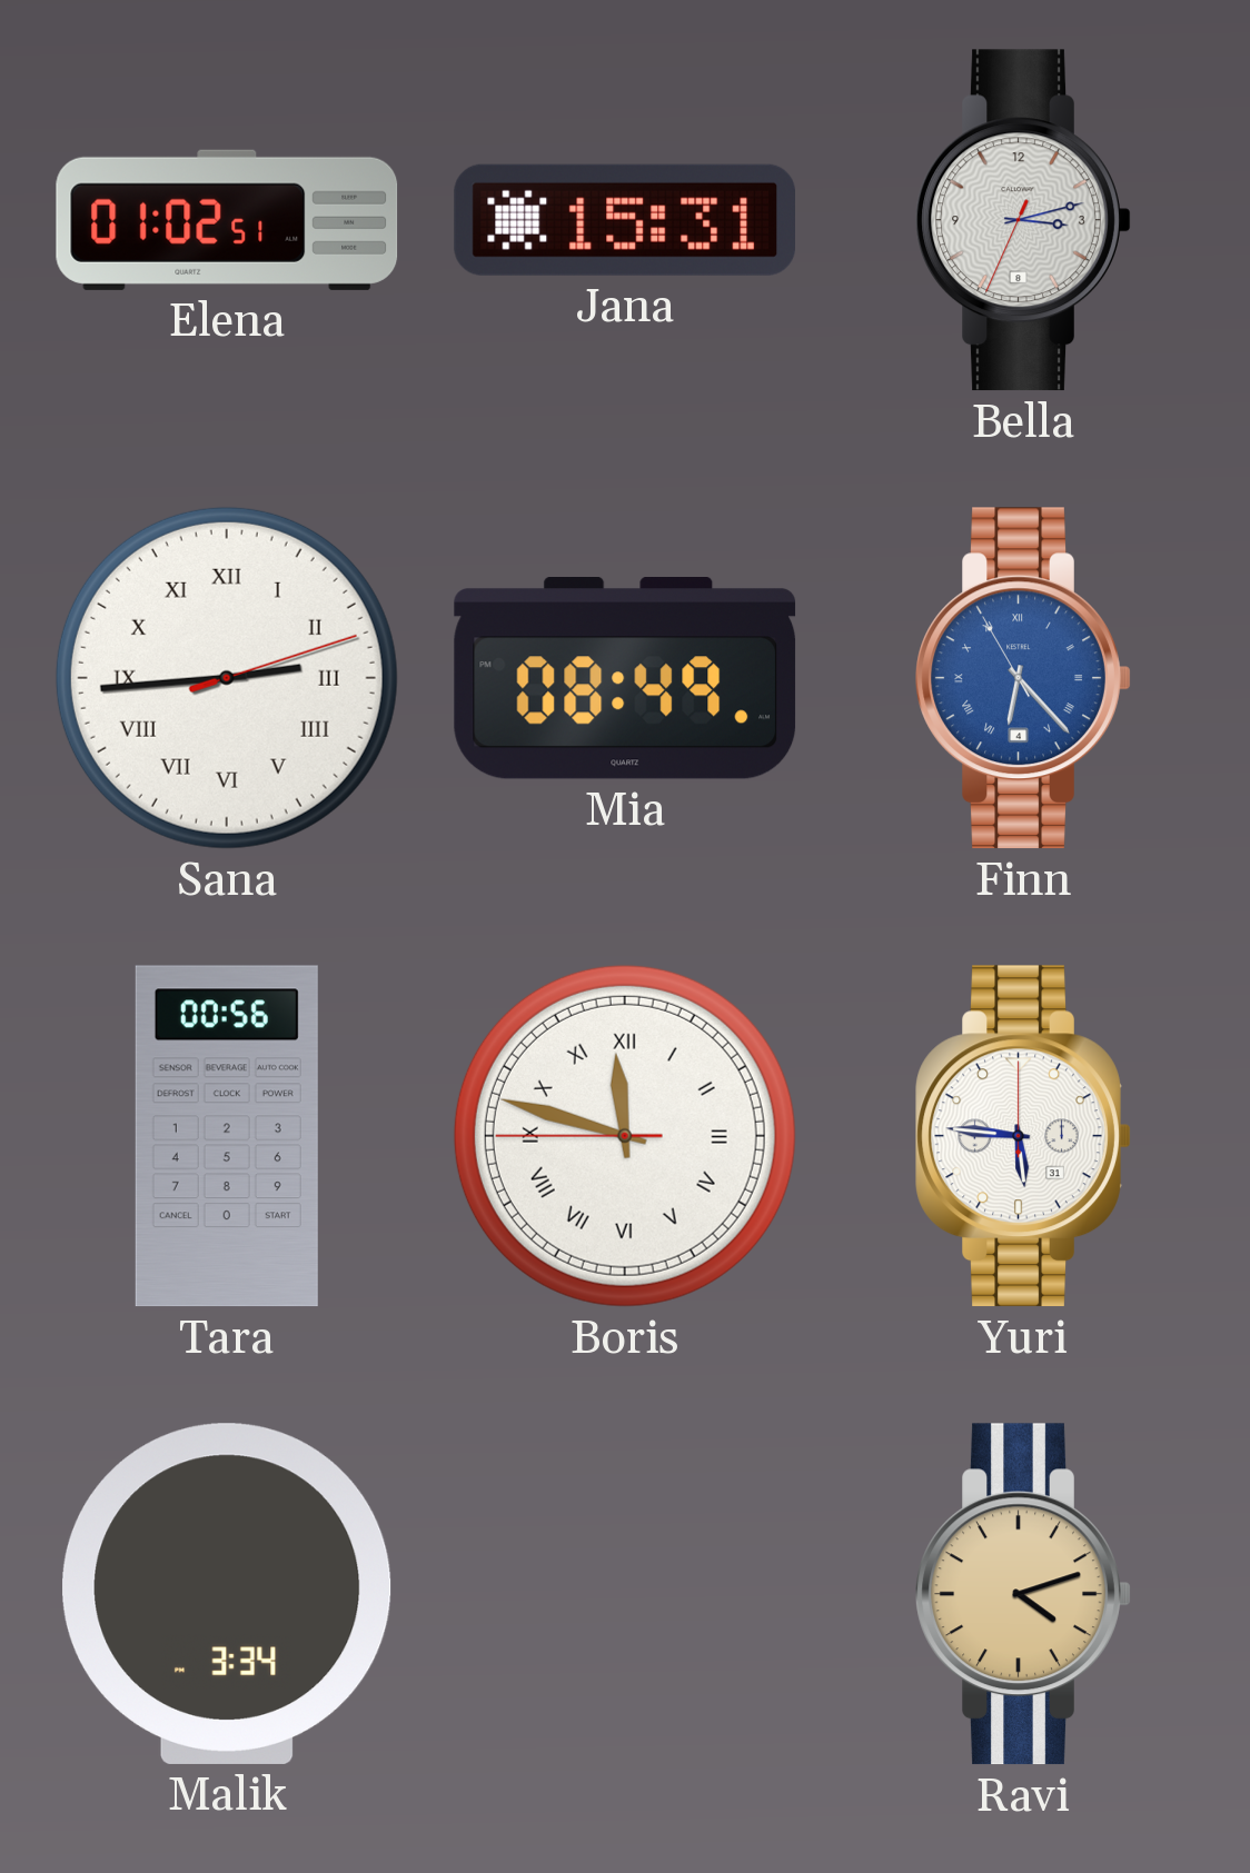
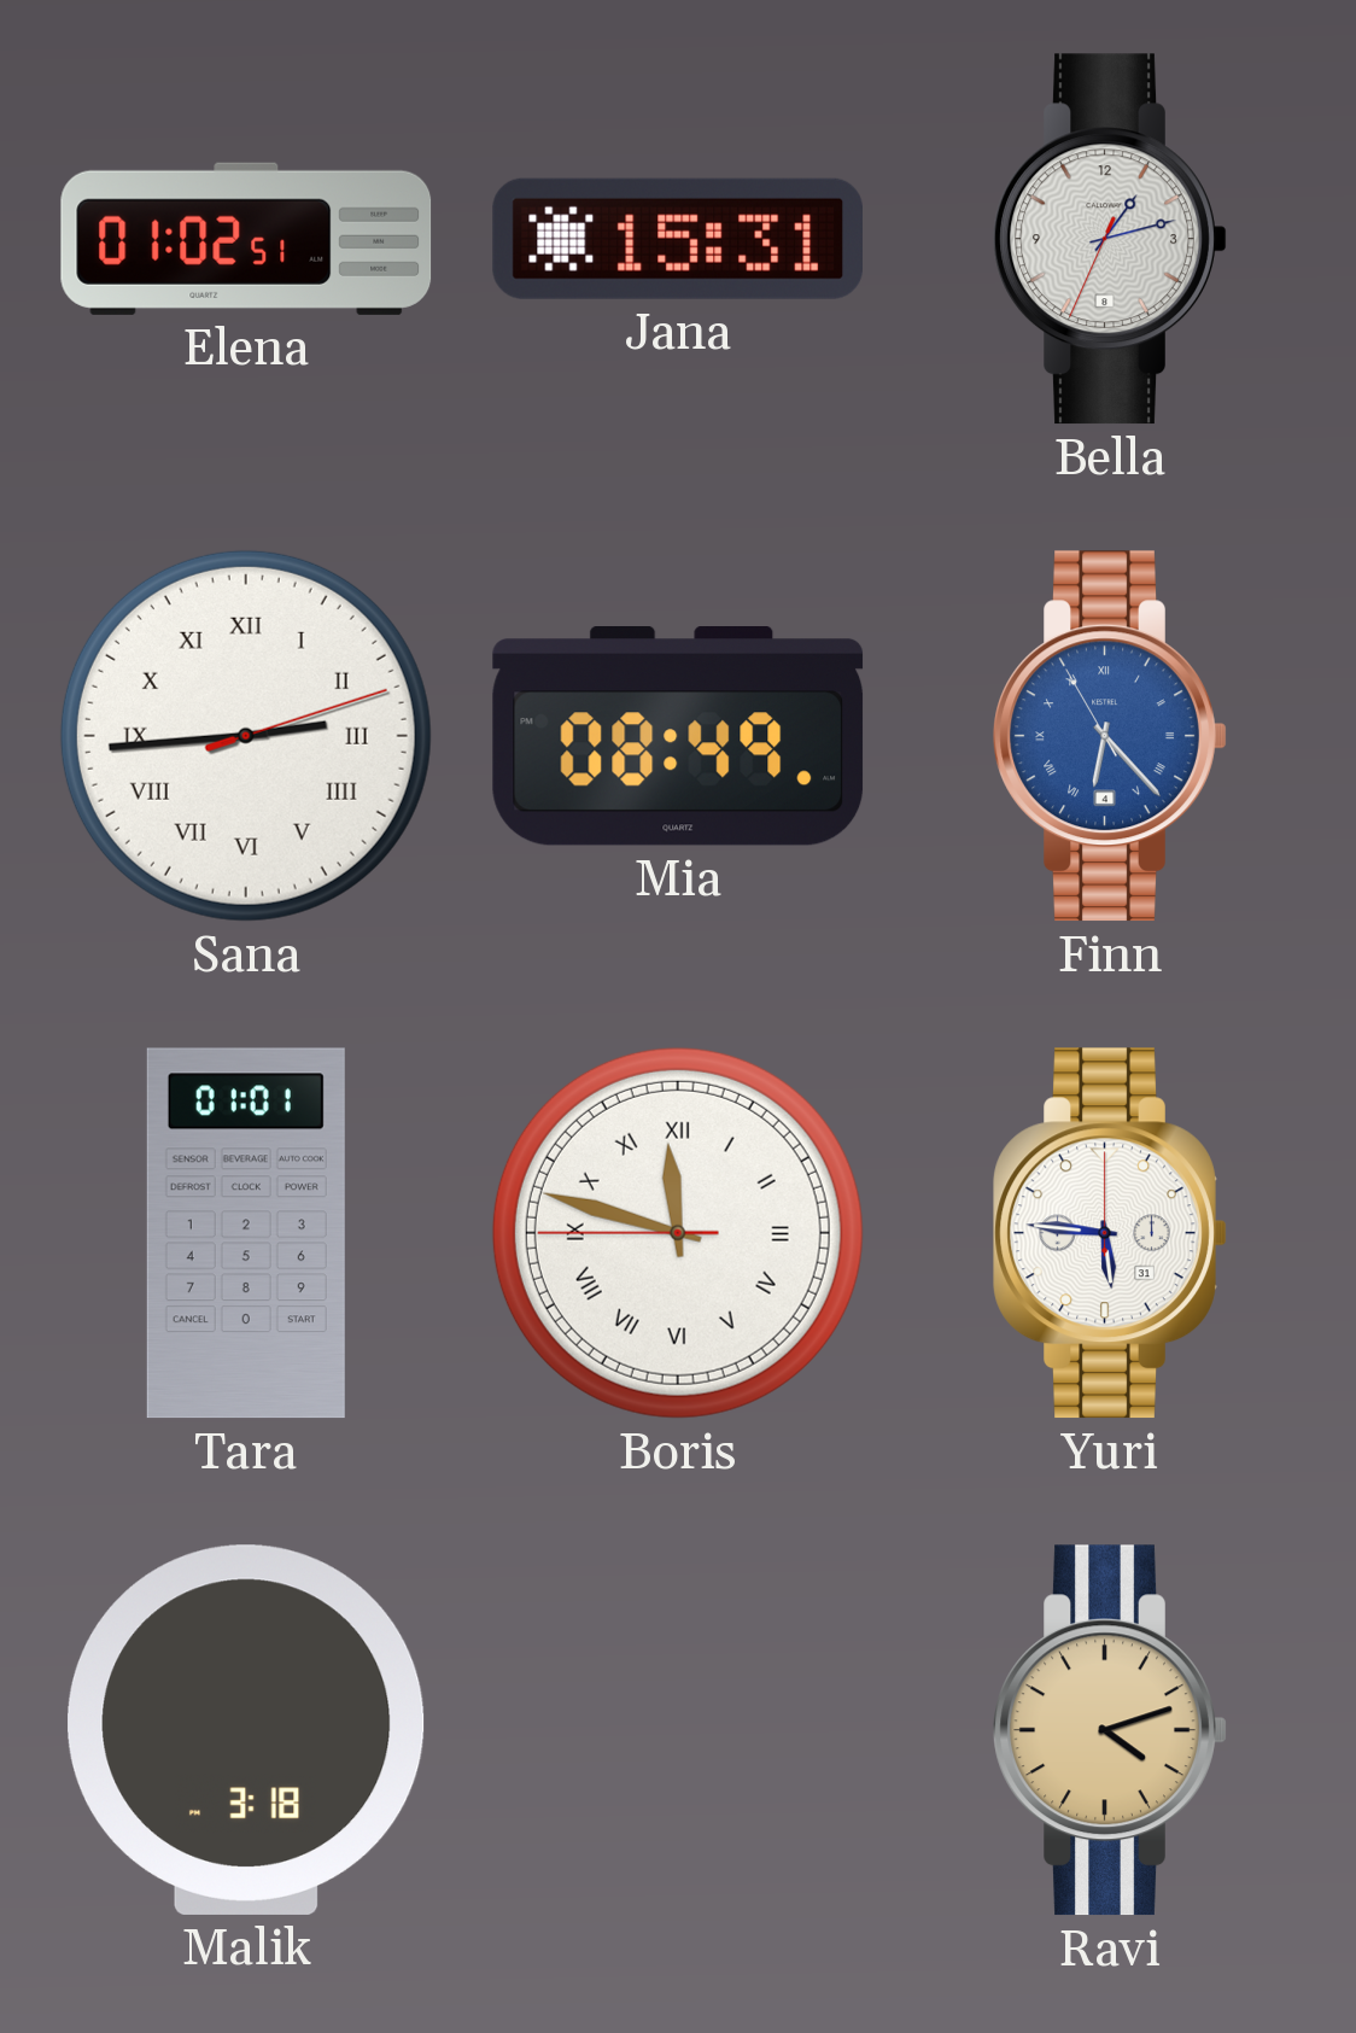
Bella: 3:12 -> 1:12 (1110, 239)
Tara: 00:56 -> 01:01 (246, 1233)
Malik: 3:34 -> 3:18 (246, 1730)
